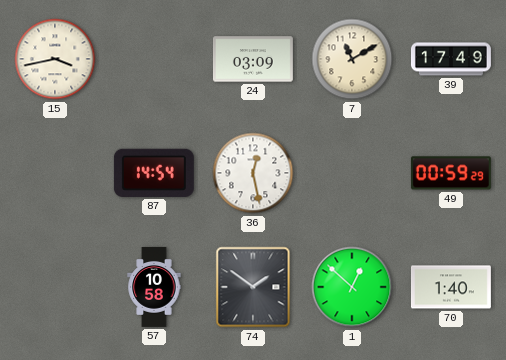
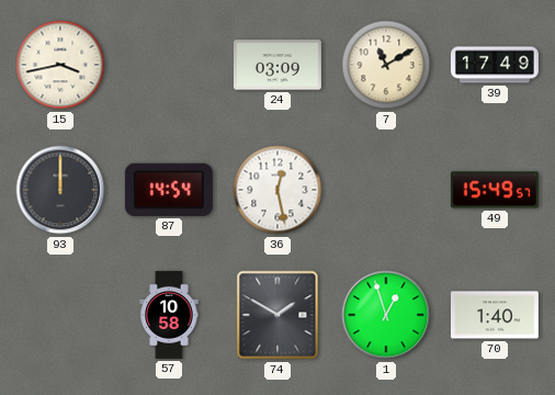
93: none -> 12:00 (60, 190)
49: 00:59 -> 15:49 (495, 190)
74: 1:51 -> 1:50 (277, 315)
1: 12:52 -> 12:57 (386, 315)
